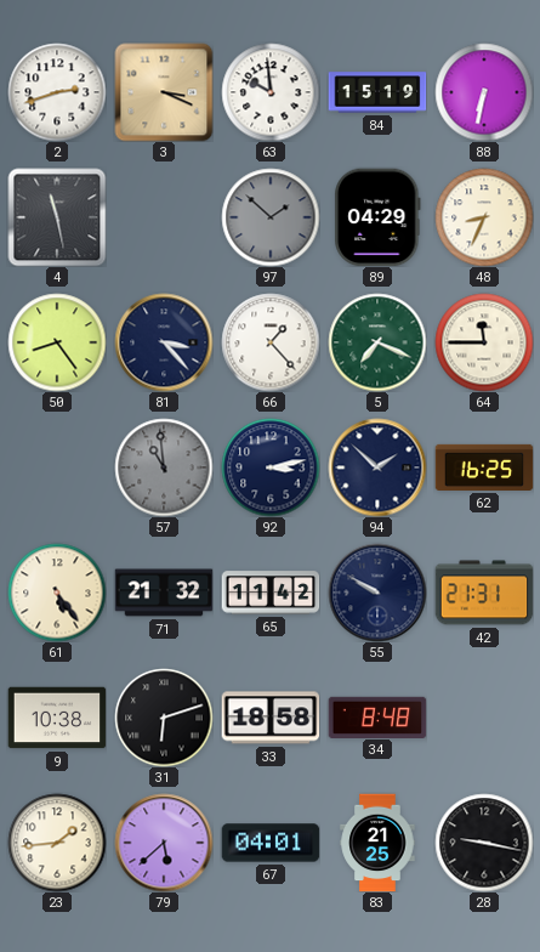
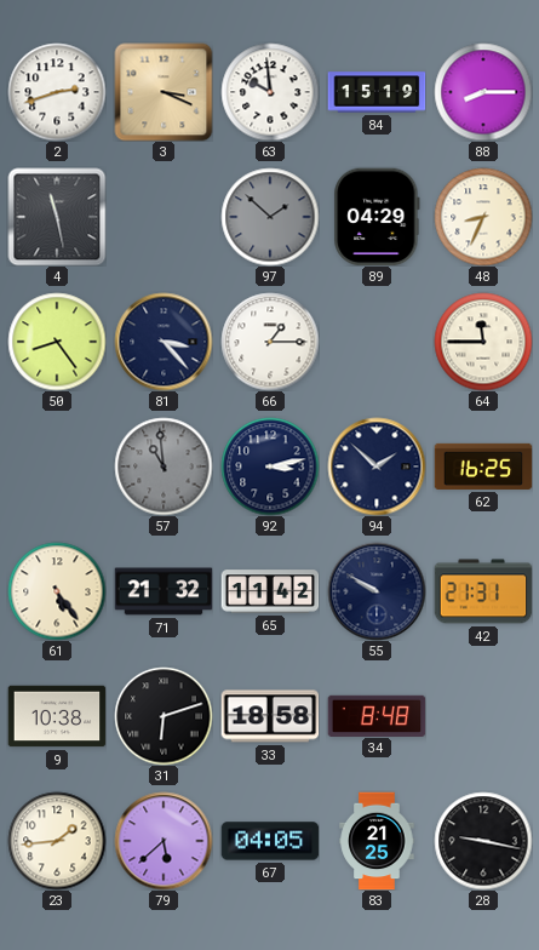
88: 6:32 -> 8:15 (483, 92)
66: 1:23 -> 1:15 (270, 342)
5: 7:19 -> none (377, 342)
67: 04:01 -> 04:05 (270, 841)
